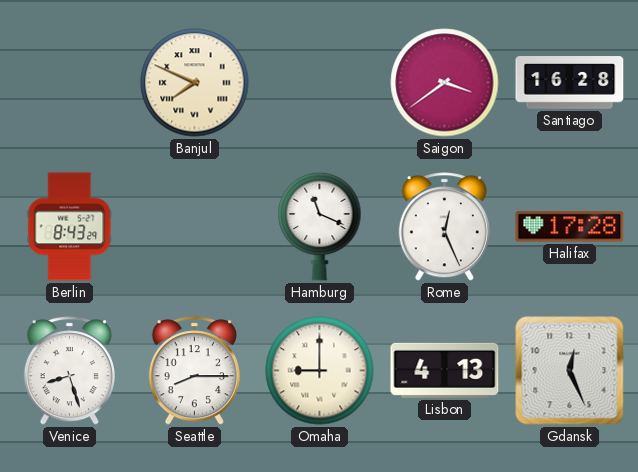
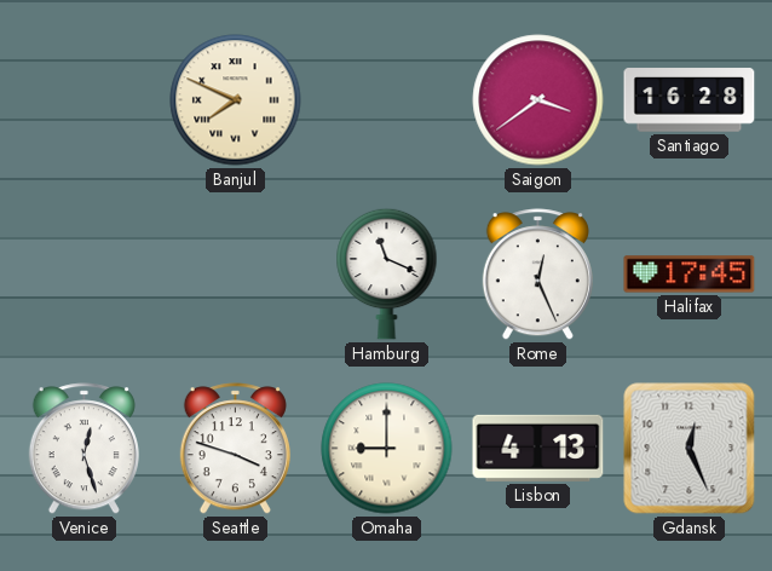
Berlin: 8:43 -> none (70, 227)
Halifax: 17:28 -> 17:45 (690, 275)
Venice: 8:27 -> 12:27 (83, 449)
Seattle: 8:15 -> 3:48 (235, 449)
